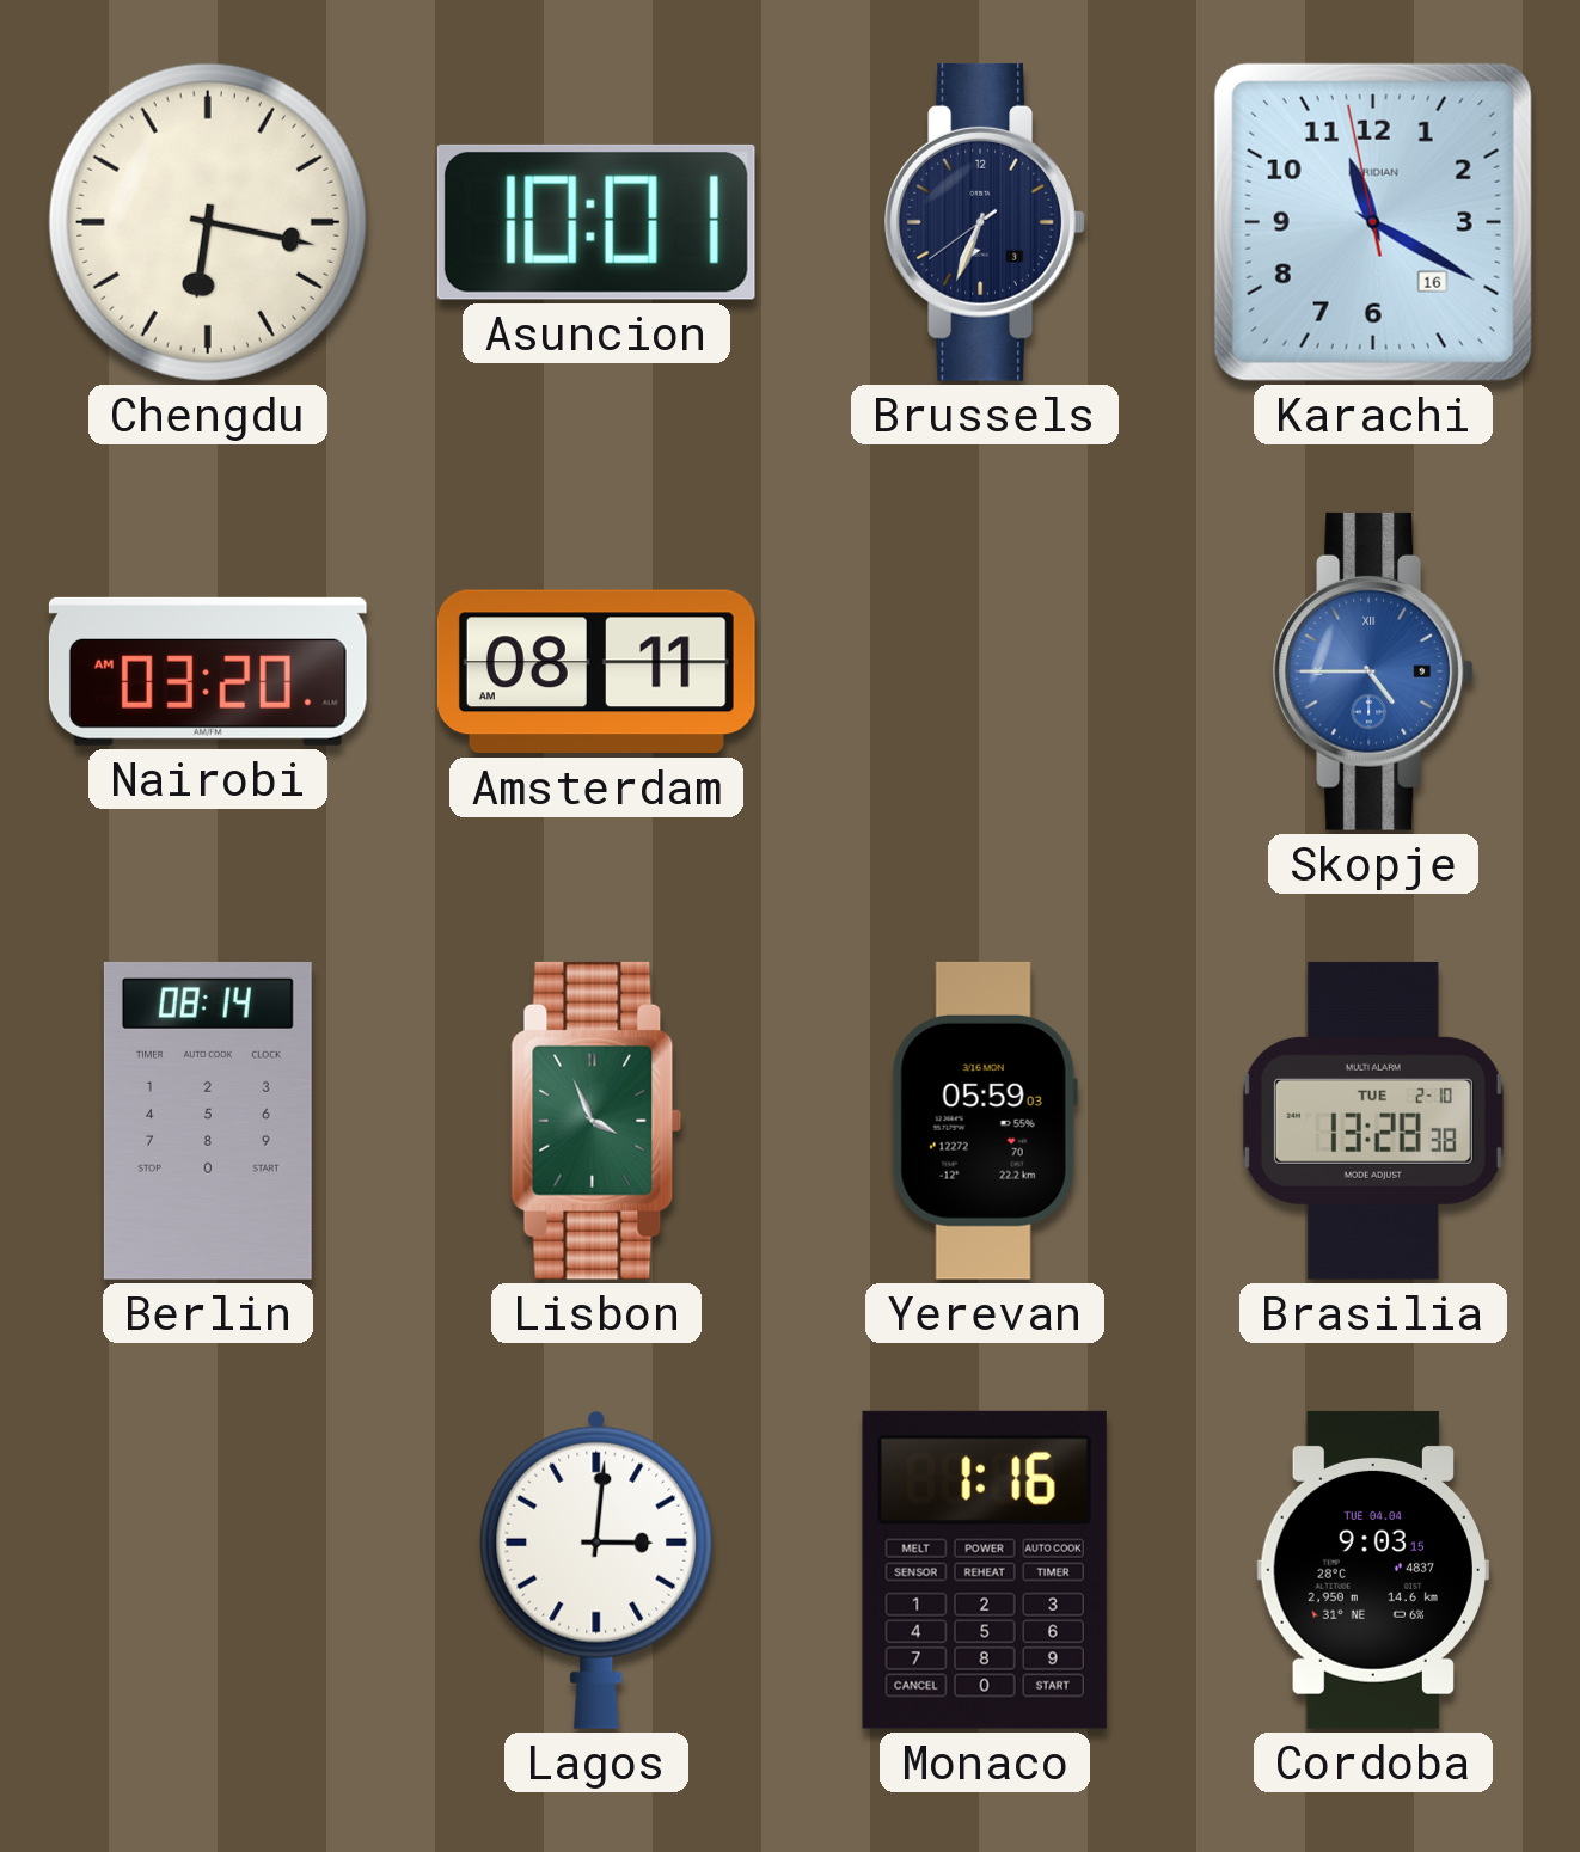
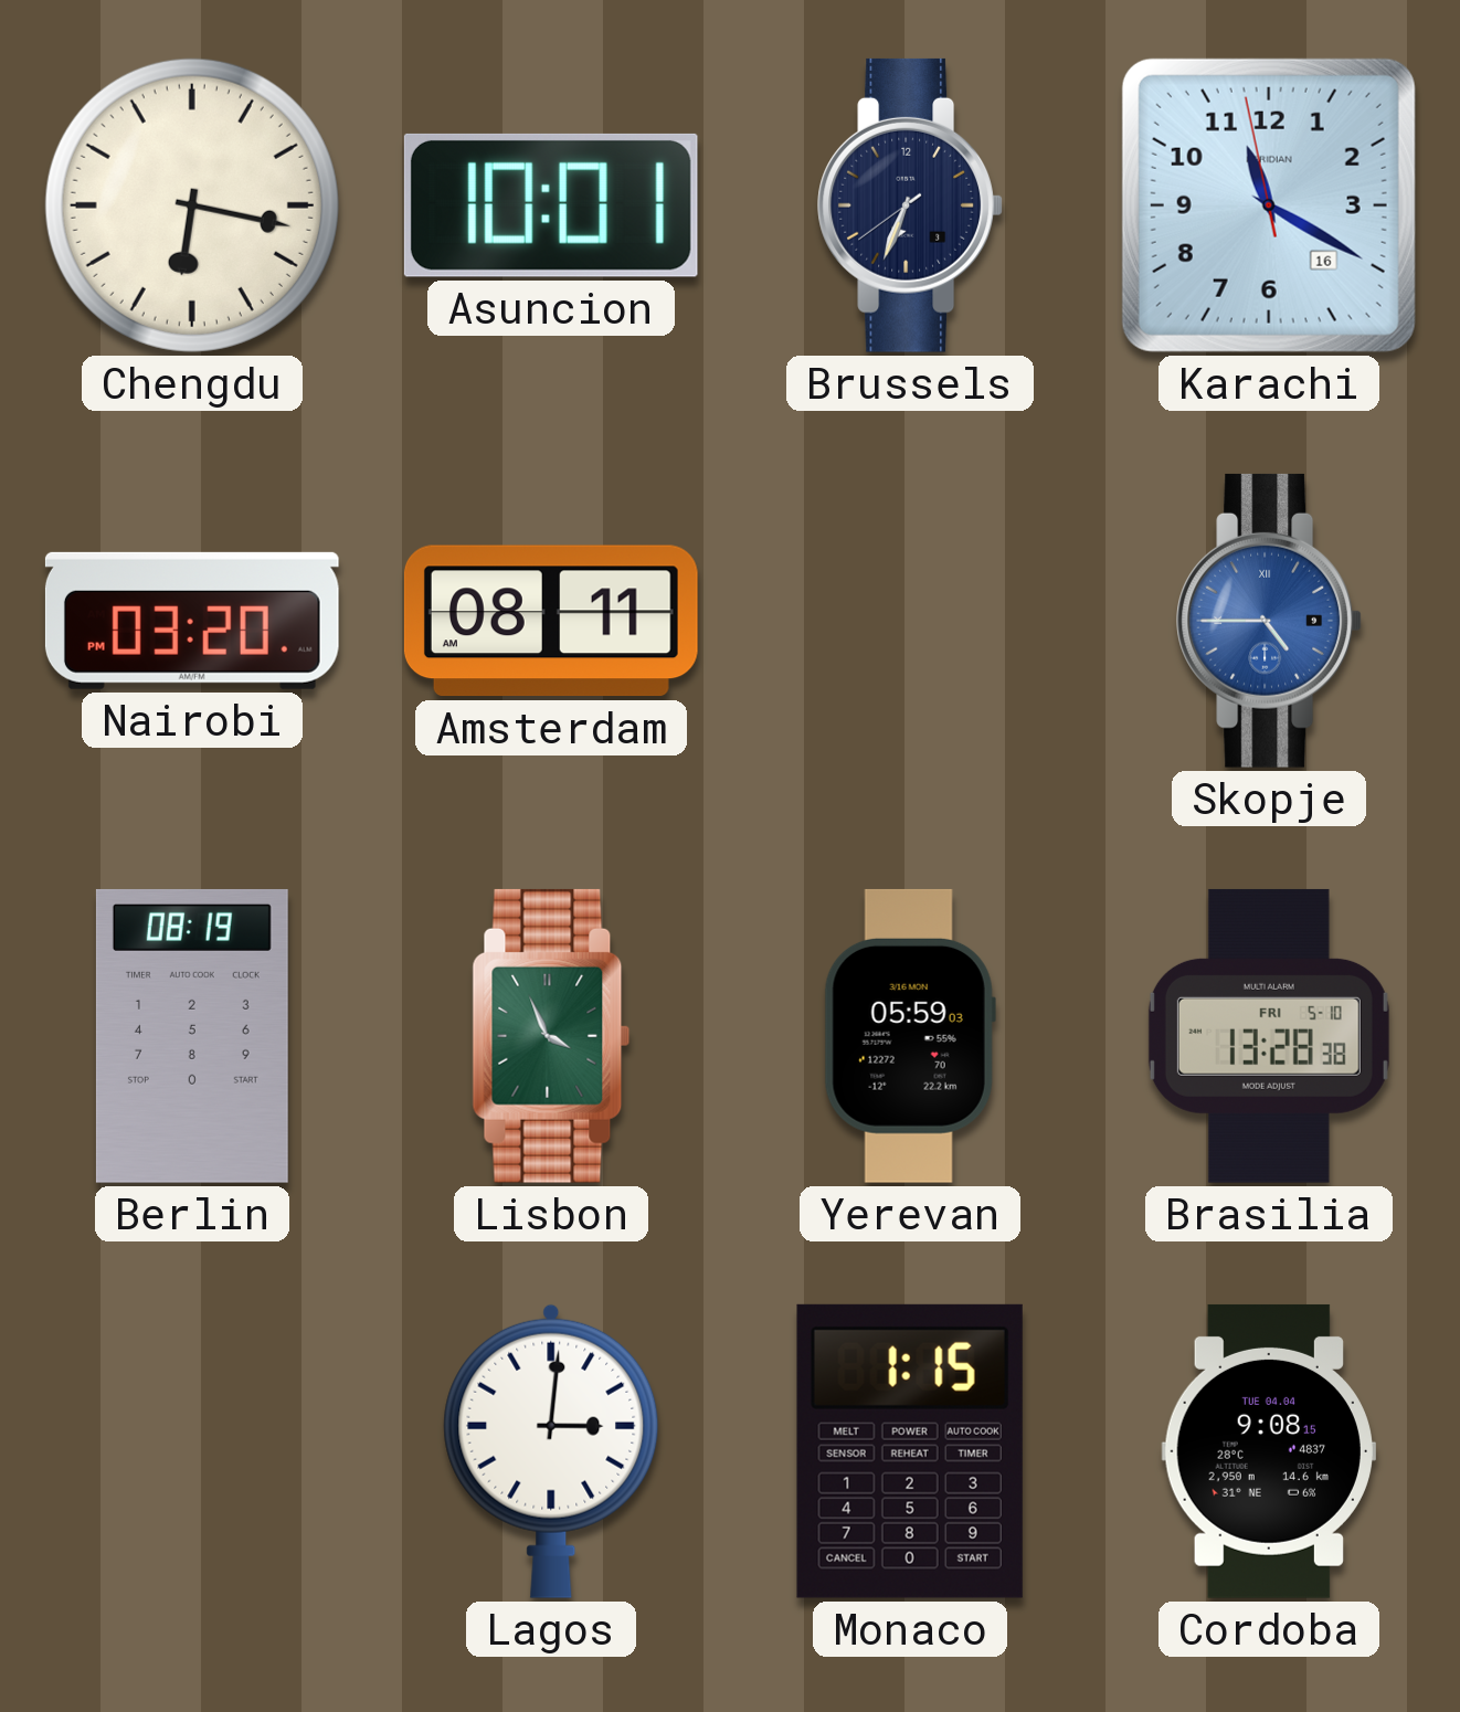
Nairobi: 03:20 AM -> 03:20 PM (192, 621)
Berlin: 08:14 -> 08:19 (192, 1036)
Brasilia date: TUE 2-10 -> FRI 5-10 (1269, 1036)
Monaco: 1:16 -> 1:15 (910, 1451)
Cordoba: 9:03 -> 9:08 (1269, 1451)
